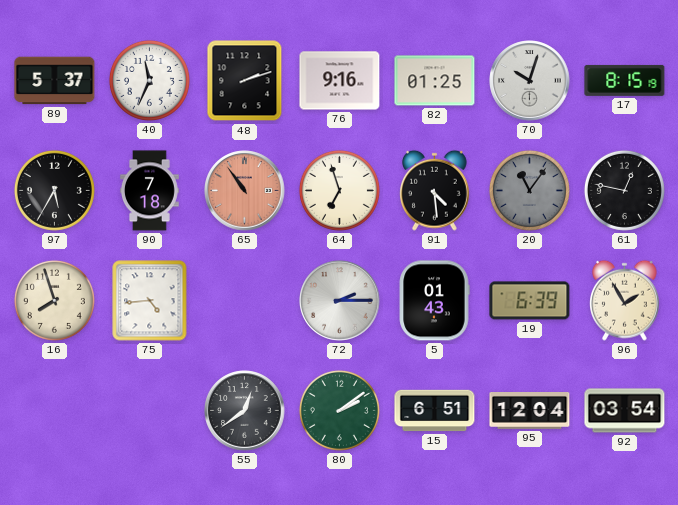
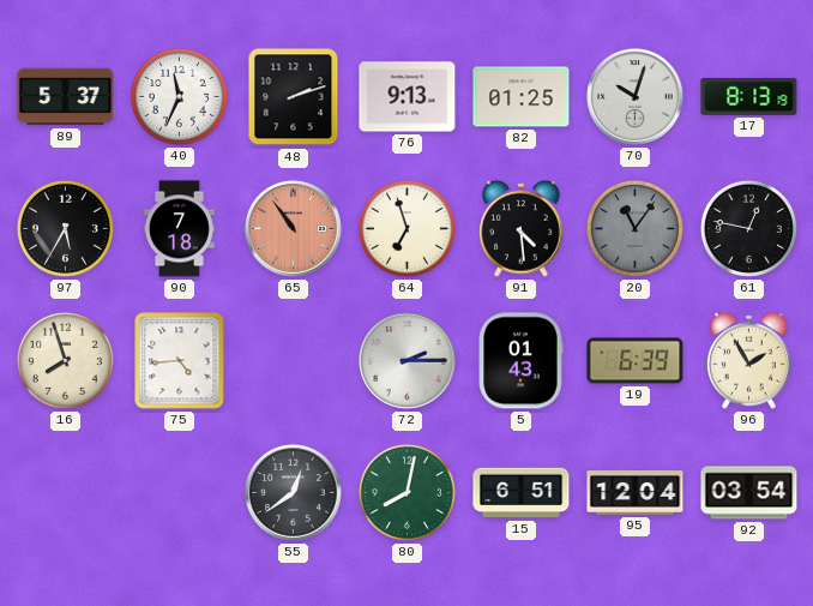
76: 9:16 -> 9:13 (408, 97)
17: 8:15 -> 8:13 (749, 96)
80: 2:09 -> 8:02 (406, 492)
